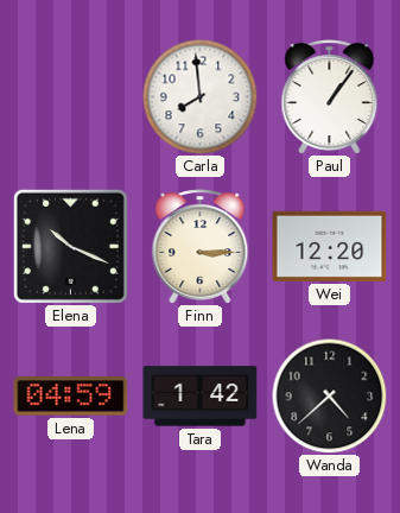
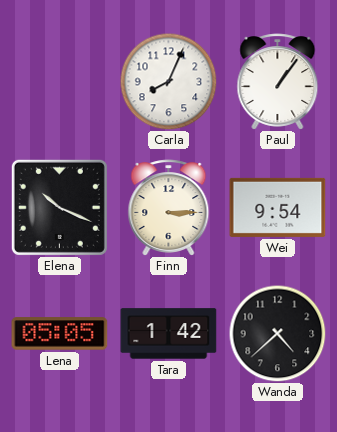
Carla: 7:59 -> 8:04 (168, 81)
Wei: 12:20 -> 9:54 (278, 207)
Lena: 04:59 -> 05:05 (60, 334)
